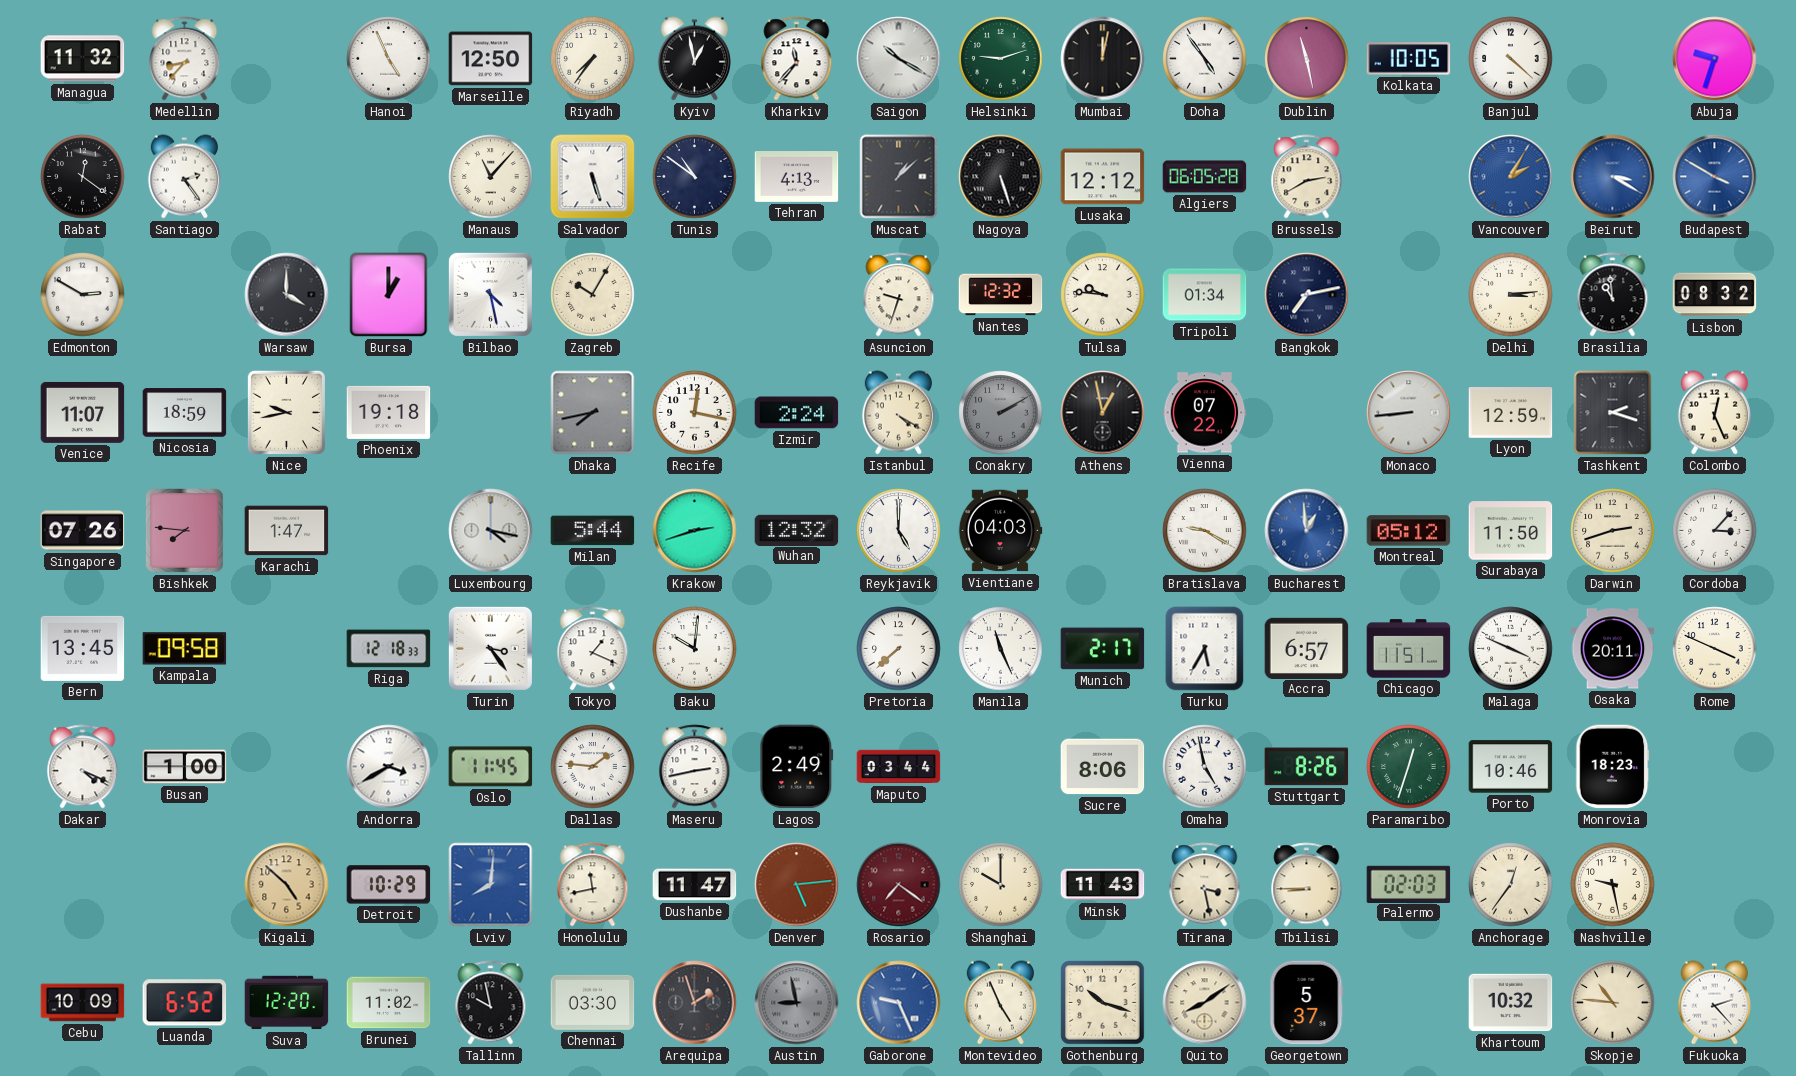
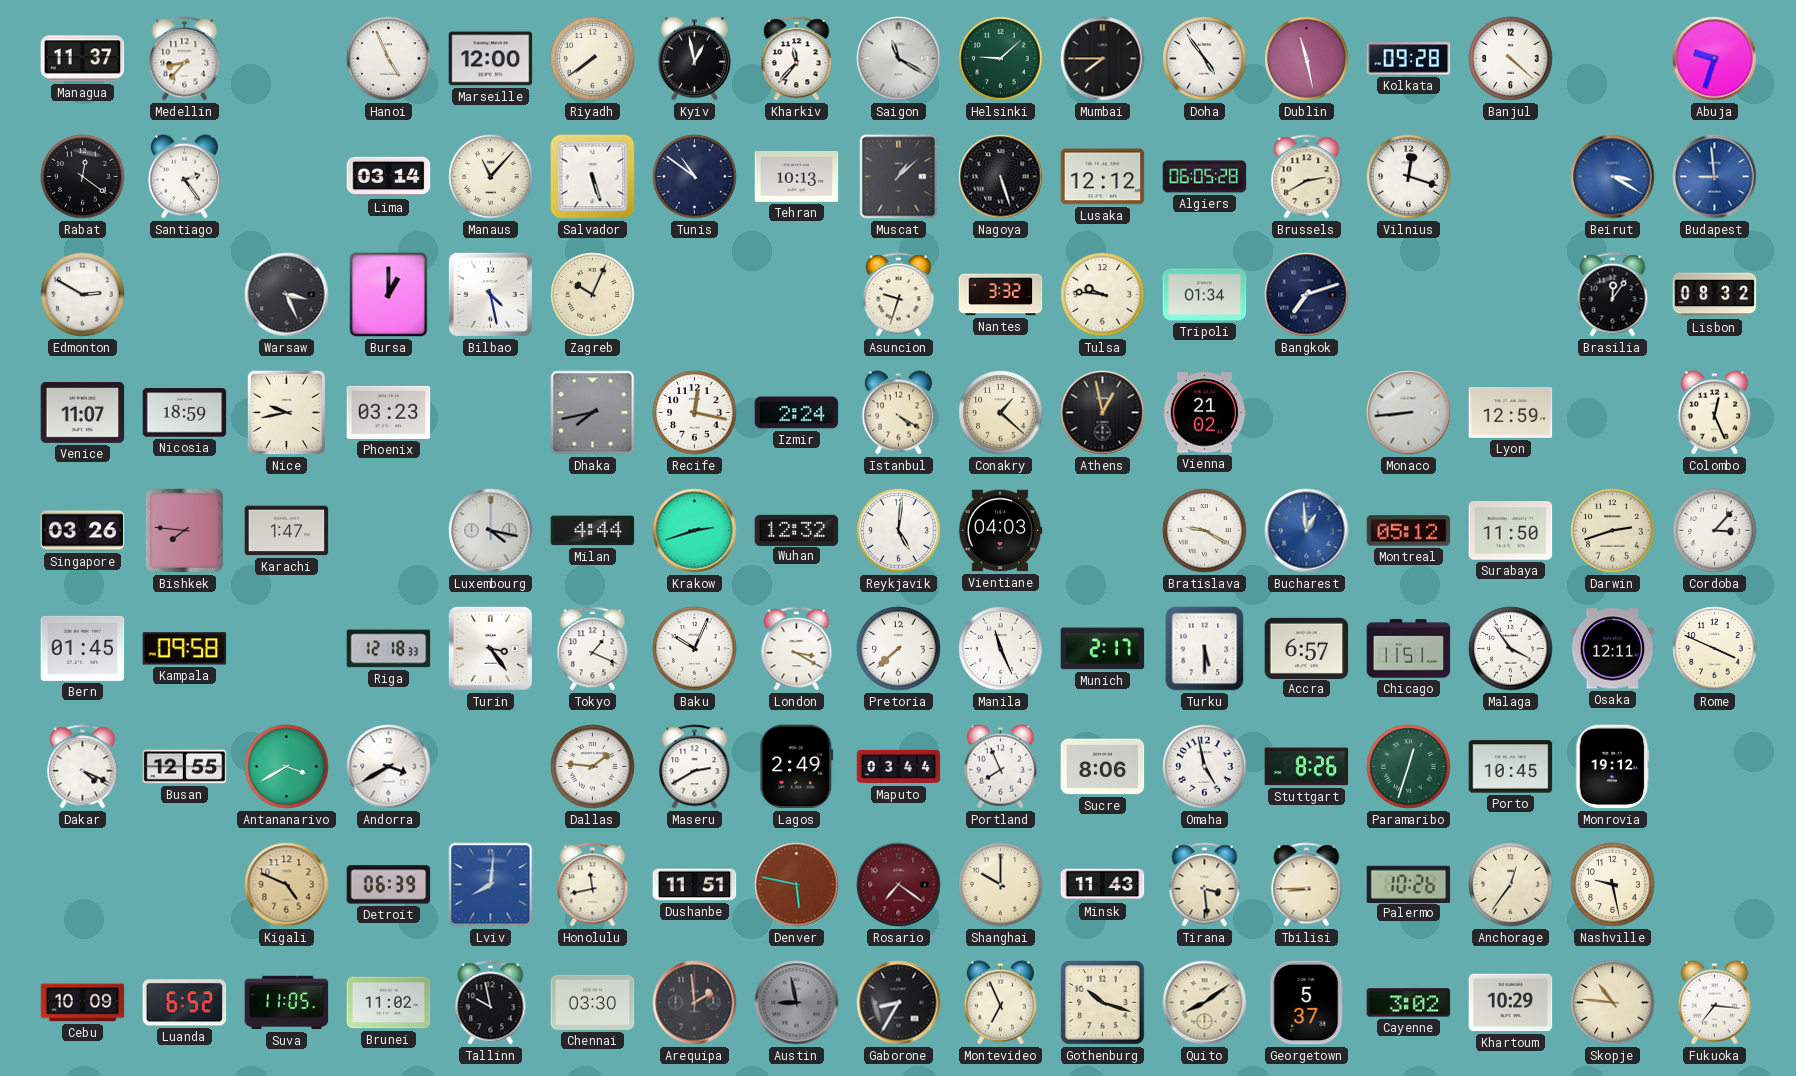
Managua: 11:32 -> 11:37 (83, 59)
Marseille: 12:50 -> 12:00 (491, 59)
Riyadh: 7:36 -> 7:39 (593, 59)
Saigon: 10:20 -> 11:20 (899, 59)
Helsinki: 9:12 -> 9:08 (1001, 59)
Mumbai: 12:02 -> 7:45 (1103, 59)
Kolkata: 10:05 -> 09:28 (1409, 59)
Lima: none -> 03:14 (389, 177)
Tehran: 4:13 -> 10:13 (797, 177)
Vilnius: none -> 12:18 (1409, 177)
Vancouver: 2:05 -> none (1511, 177)
Budapest: 3:50 -> 8:59 (1715, 177)
Warsaw: 4:00 -> 3:26 (287, 295)
Zagreb: 10:05 -> 10:04 (593, 295)
Nantes: 12:32 -> 3:32 (1001, 295)
Bangkok: 7:13 -> 7:12 (1307, 295)
Delhi: 3:14 -> none (1511, 295)
Brasilia: 10:59 -> 12:06 (1613, 295)
Phoenix: 19:18 -> 03:23 (389, 412)
Conakry: 2:10 -> 1:22 (1001, 413)
Conakry dial: grey -> cream (1001, 413)
Vienna: 07:22 -> 21:02 (1205, 413)
Tashkent: 2:18 -> none (1613, 413)
Singapore: 07:26 -> 03:26 (83, 531)
Milan: 5:44 -> 4:44 (593, 531)
Reykjavik: 5:00 -> 5:01 (899, 531)
Bern: 13:45 -> 01:45 (83, 648)
Baku: 10:01 -> 10:04 (695, 649)
London: none -> 3:20 (797, 649)
Turku: 5:35 -> 5:30 (1205, 649)
Malaga: 3:49 -> 3:54 (1511, 649)
Osaka: 20:11 -> 12:11 (1613, 649)
Busan: 1:00 -> 12:55 (185, 767)
Antananarivo: none -> 3:40 (287, 767)
Oslo: 11:45 -> none (491, 767)
Maseru: 2:43 -> 2:40 (695, 767)
Portland: none -> 7:56 (1000, 767)
Porto: 10:46 -> 10:45 (1511, 767)
Monrovia: 18:23 -> 19:12 (1613, 767)
Kigali: 4:52 -> 4:49 (287, 885)
Detroit: 10:29 -> 06:39 (389, 885)
Dushanbe: 11:47 -> 11:51 (695, 885)
Denver: 5:14 -> 5:47 (797, 885)
Tirana: 3:28 -> 3:29 (1205, 885)
Palermo: 02:03 -> 10:26 (1409, 884)
Suva: 12:20 -> 11:05 (287, 1003)
Arequipa: 1:57 -> 1:59 (695, 1003)
Gaborone: 9:26 -> 8:35 (899, 1003)
Gaborone dial: blue -> black (899, 1003)
Montevideo: 4:56 -> 6:56 (1000, 1003)
Cayenne: none -> 3:02 (1409, 1003)
Khartoum: 10:32 -> 10:29 (1511, 1003)
Fukuoka: 2:23 -> 7:16 (1714, 1003)
